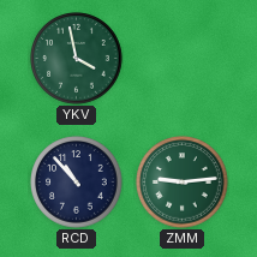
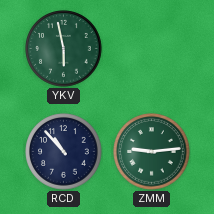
YKV: 3:58 -> 5:58 (64, 49)
